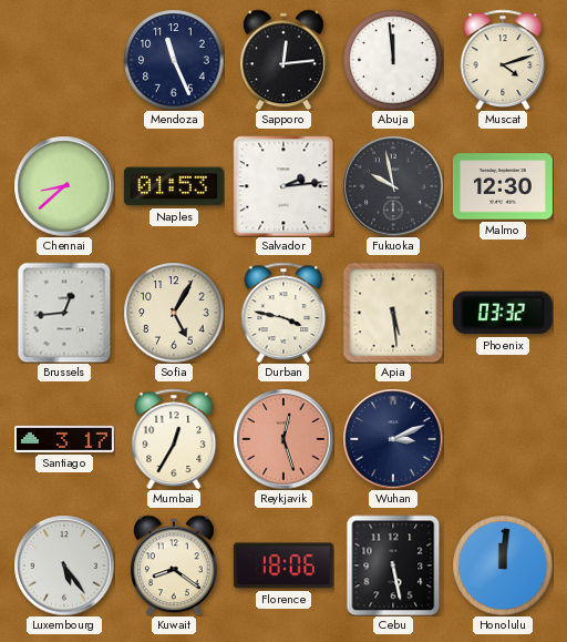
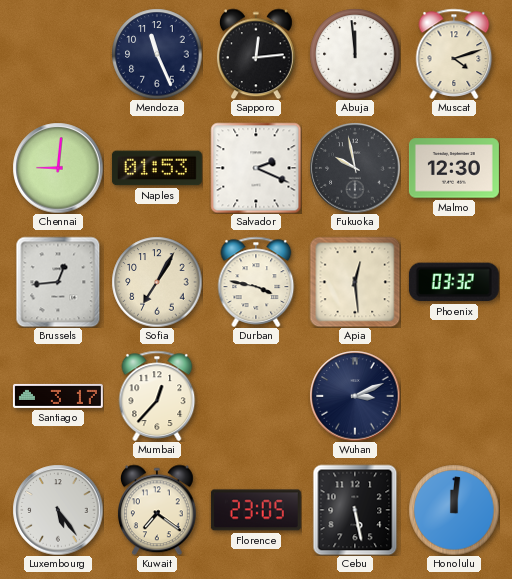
Chennai: 8:38 -> 9:01 (58, 168)
Salvador: 2:14 -> 2:19 (256, 168)
Sofia: 5:05 -> 7:05 (157, 282)
Apia: 5:29 -> 12:29 (355, 282)
Mumbai: 12:35 -> 12:37 (157, 396)
Reykjavik: 12:27 -> none (283, 439)
Kuwait: 8:21 -> 7:21 (157, 510)
Florence: 18:06 -> 23:05 (256, 510)
